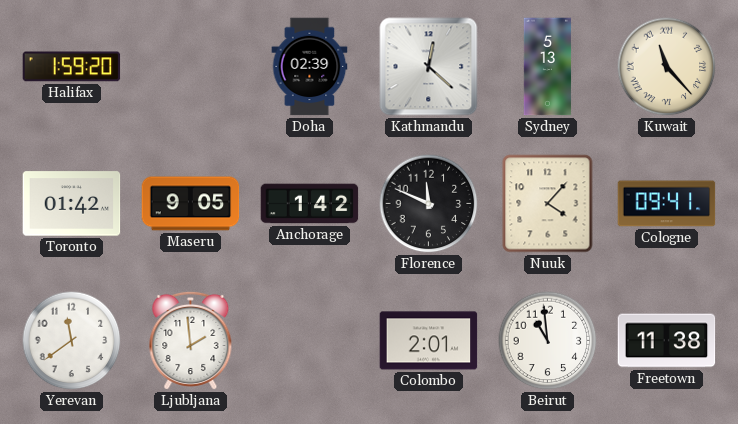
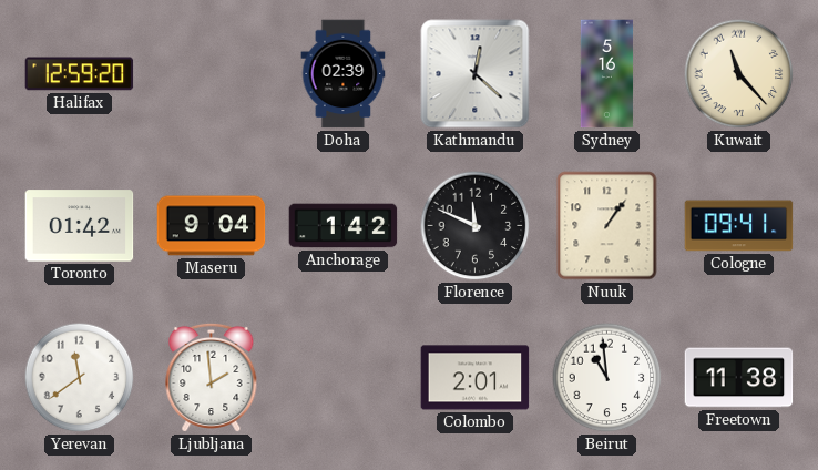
Halifax: 1:59 -> 12:59 (80, 74)
Sydney: 5:13 -> 5:16 (607, 74)
Maseru: 9:05 -> 9:04 (212, 226)
Nuuk: 4:07 -> 1:06 (607, 226)
